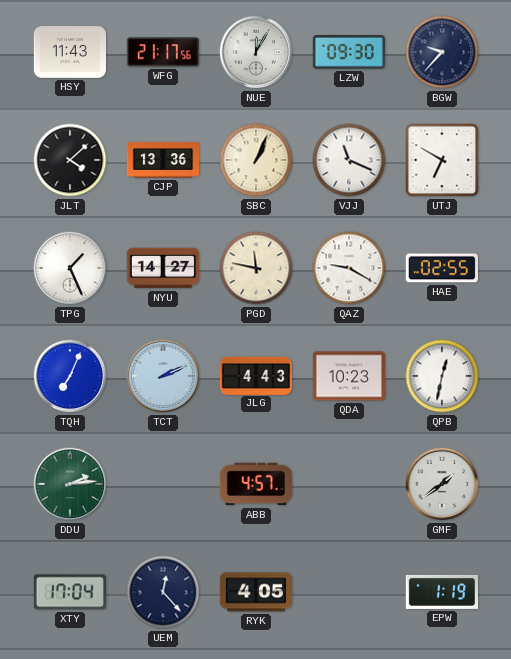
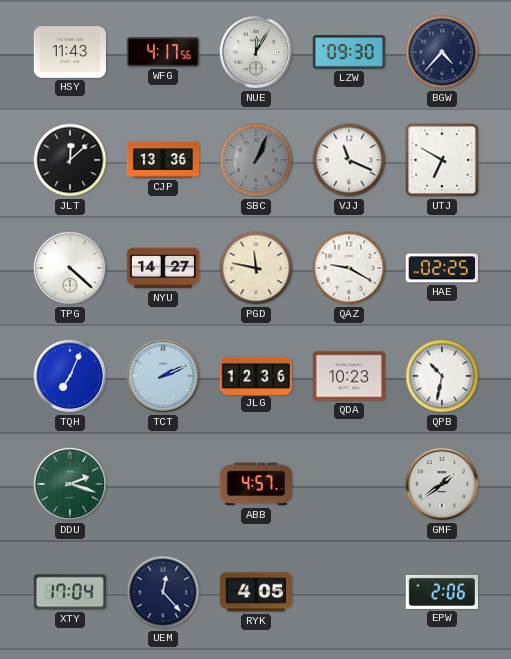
WFG: 21:17 -> 4:17 (162, 52)
BGW: 9:37 -> 4:37 (442, 52)
JLT: 4:08 -> 12:08 (70, 160)
SBC dial: cream -> grey (256, 160)
TPG: 1:26 -> 4:22 (70, 268)
HAE: 02:55 -> 02:25 (442, 268)
JLG: 4:43 -> 12:36 (255, 375)
QPB: 12:32 -> 10:32 (442, 376)
DDU: 2:14 -> 2:18 (70, 484)
EPW: 1:19 -> 2:06 (441, 592)
